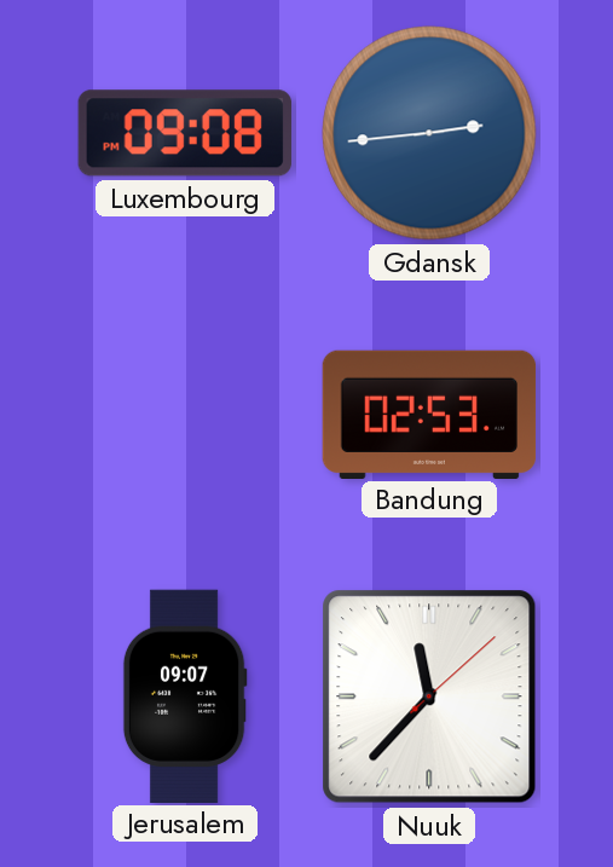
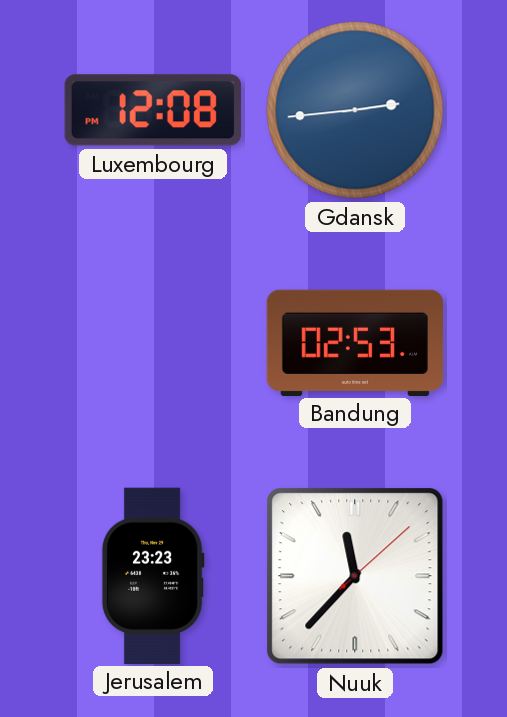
Luxembourg: 09:08 -> 12:08 (153, 110)
Jerusalem: 09:07 -> 23:23 (153, 575)
